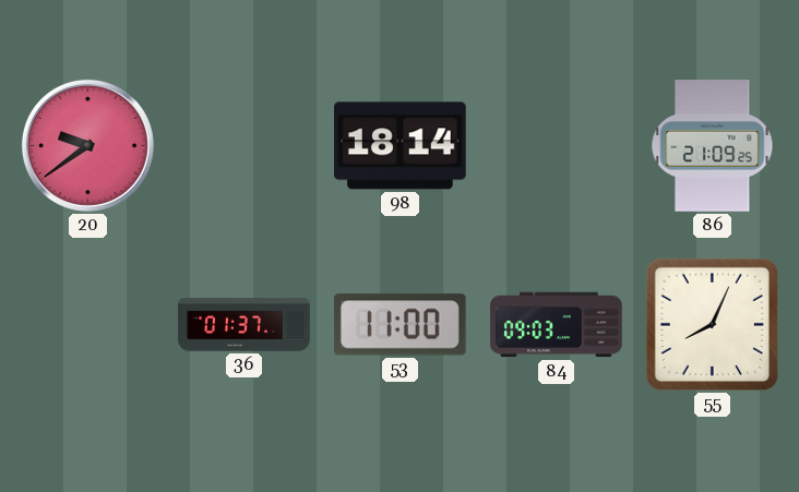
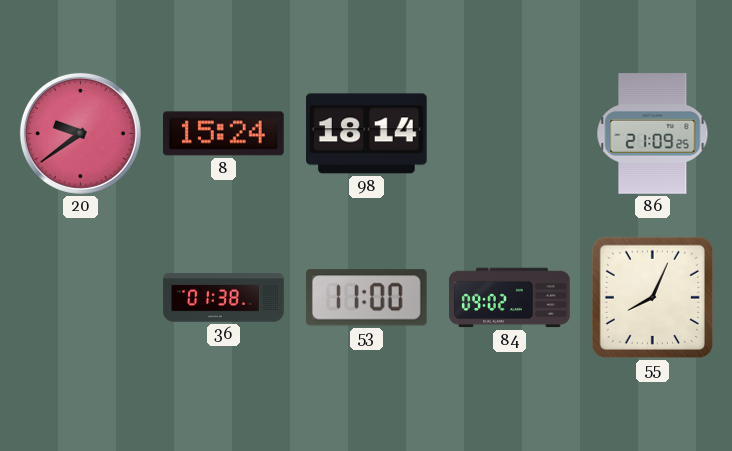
8: none -> 15:24 (224, 134)
36: 01:37 -> 01:38 (224, 298)
84: 09:03 -> 09:02 (510, 298)
